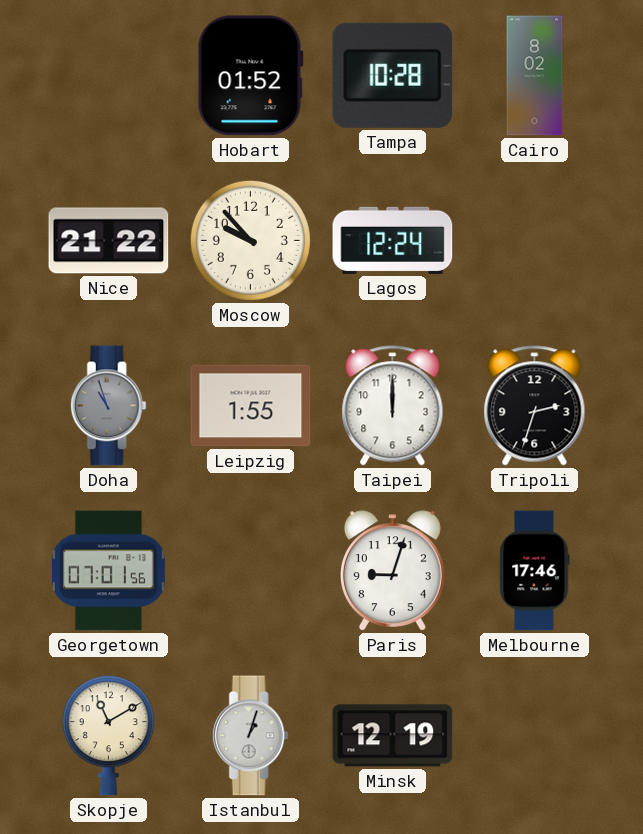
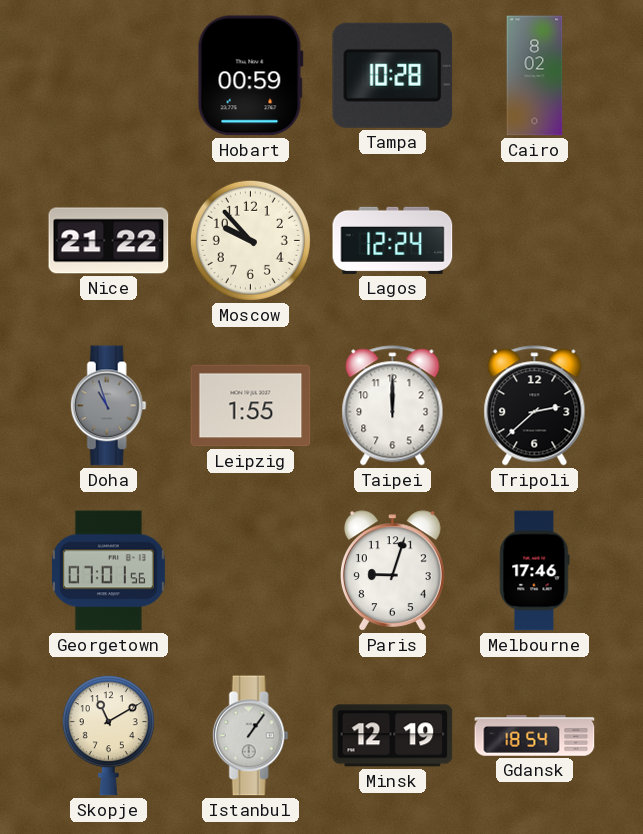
Hobart: 01:52 -> 00:59 (250, 76)
Tripoli: 2:33 -> 2:38 (535, 406)
Istanbul: 1:03 -> 1:06 (250, 736)
Gdansk: none -> 18:54 (535, 736)
